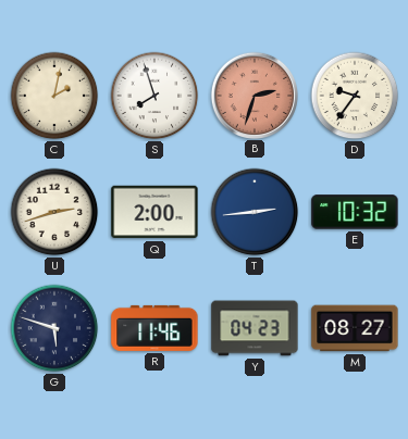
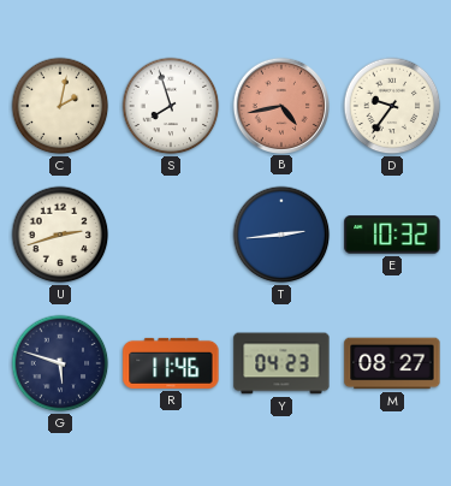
B: 2:33 -> 4:43 (280, 105)
Q: 2:00 -> none (154, 212)
